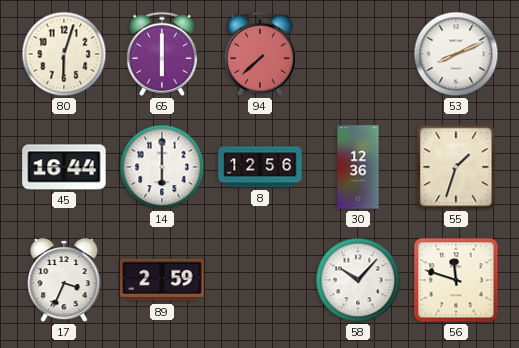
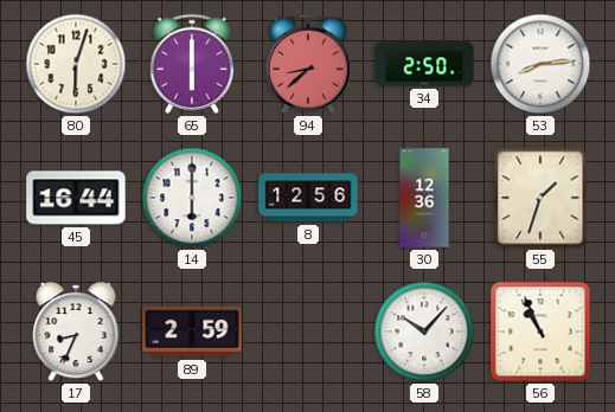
94: 7:38 -> 8:38 (307, 64)
34: none -> 2:50 (424, 64)
53: 8:11 -> 8:14 (540, 64)
17: 3:34 -> 8:34 (76, 331)
56: 11:48 -> 10:56 (540, 331)
